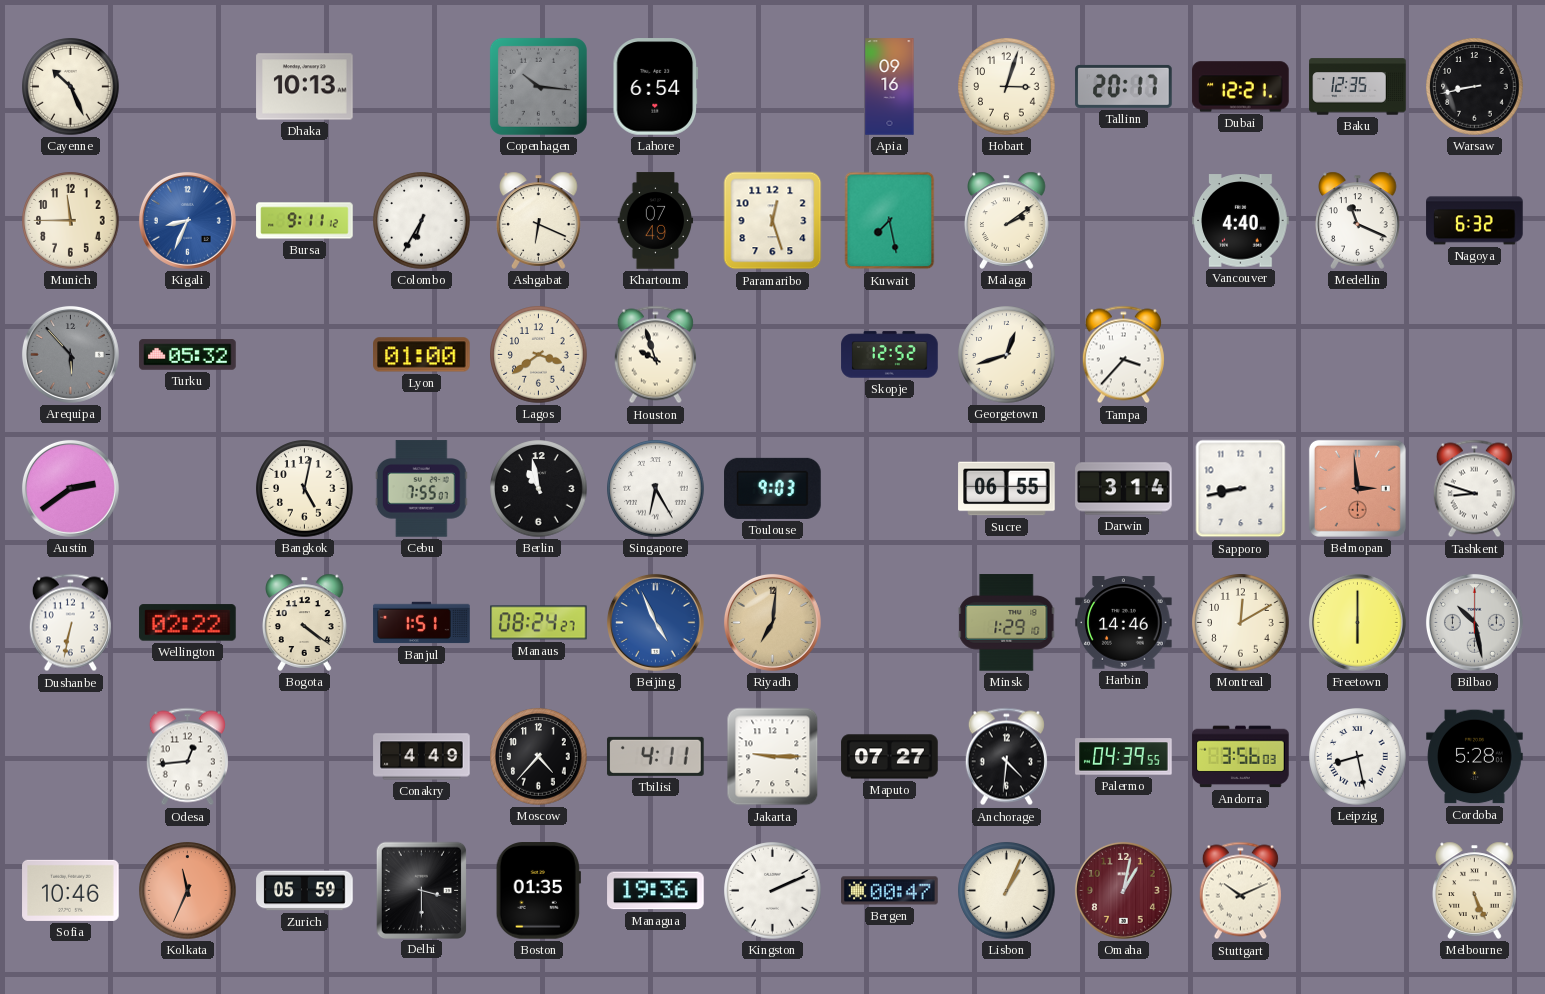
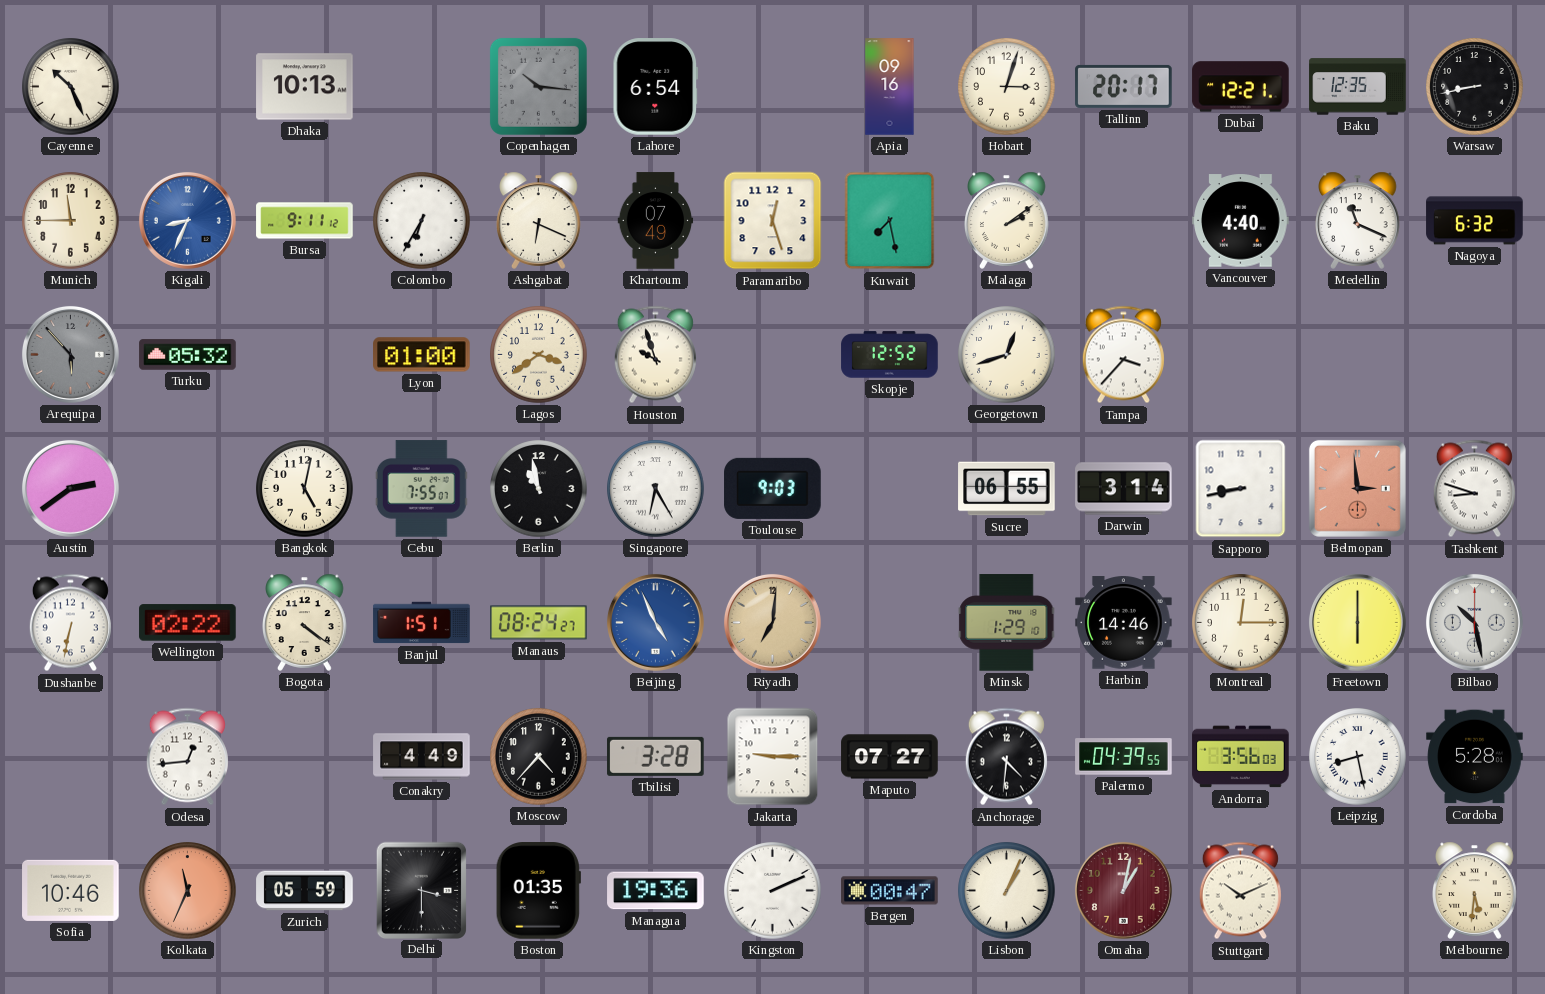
Montreal: 12:10 -> 12:15 (1241, 623)
Tbilisi: 4:11 -> 3:28 (656, 756)
Melbourne: 5:26 -> 5:31 (1475, 890)
